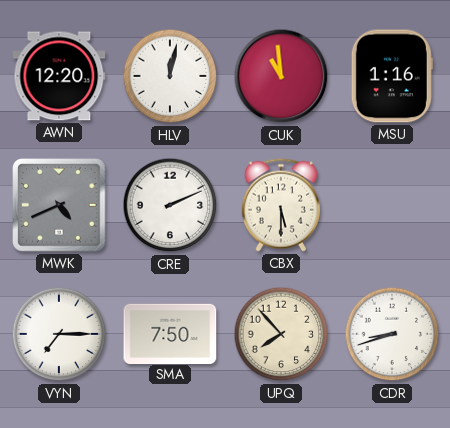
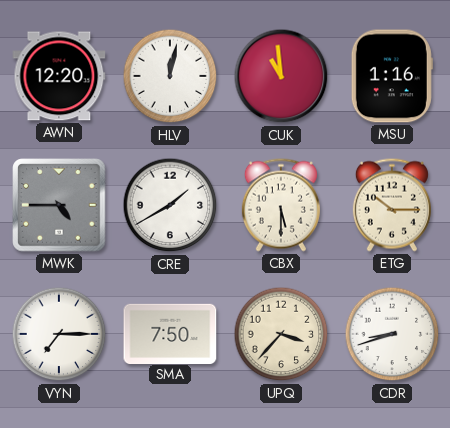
MWK: 4:41 -> 4:45 (59, 205)
CRE: 2:11 -> 1:40 (170, 205)
ETG: none -> 10:15 (392, 205)
UPQ: 7:53 -> 3:37 (281, 334)
